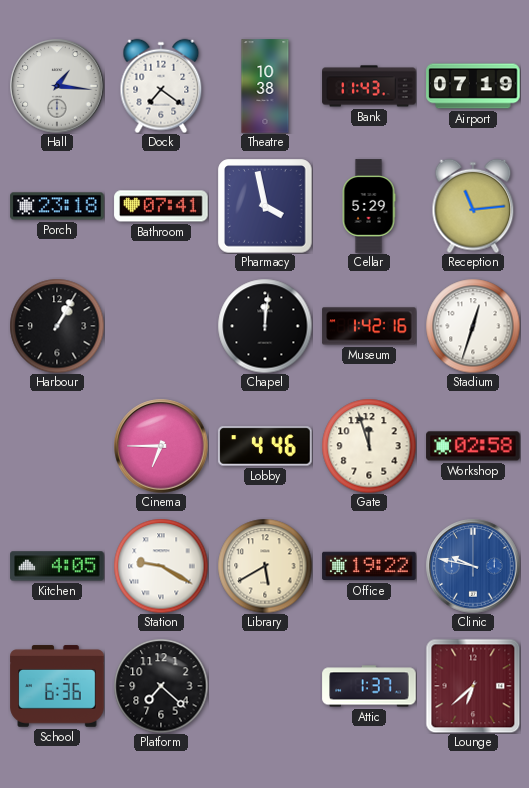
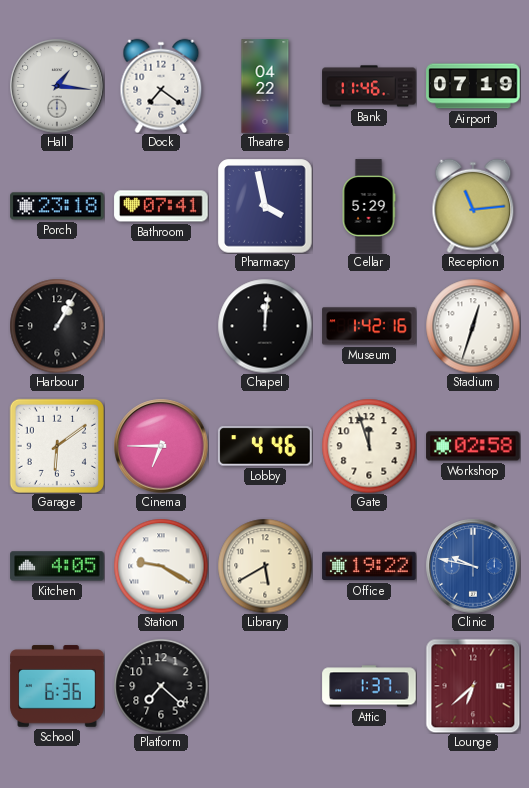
Theatre: 10:38 -> 04:22 (265, 86)
Bank: 11:43 -> 11:46 (369, 86)
Garage: none -> 6:09 (57, 446)
